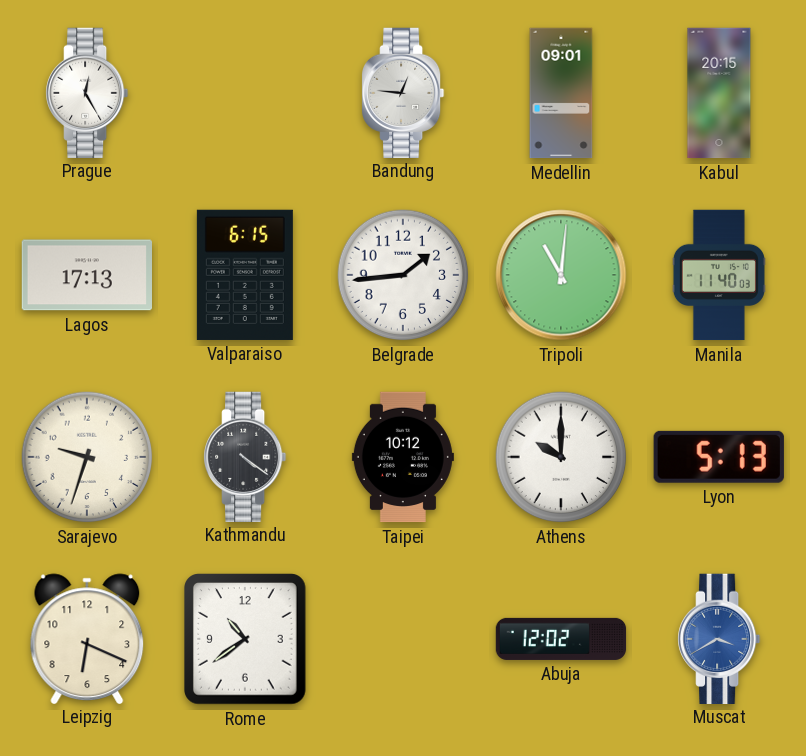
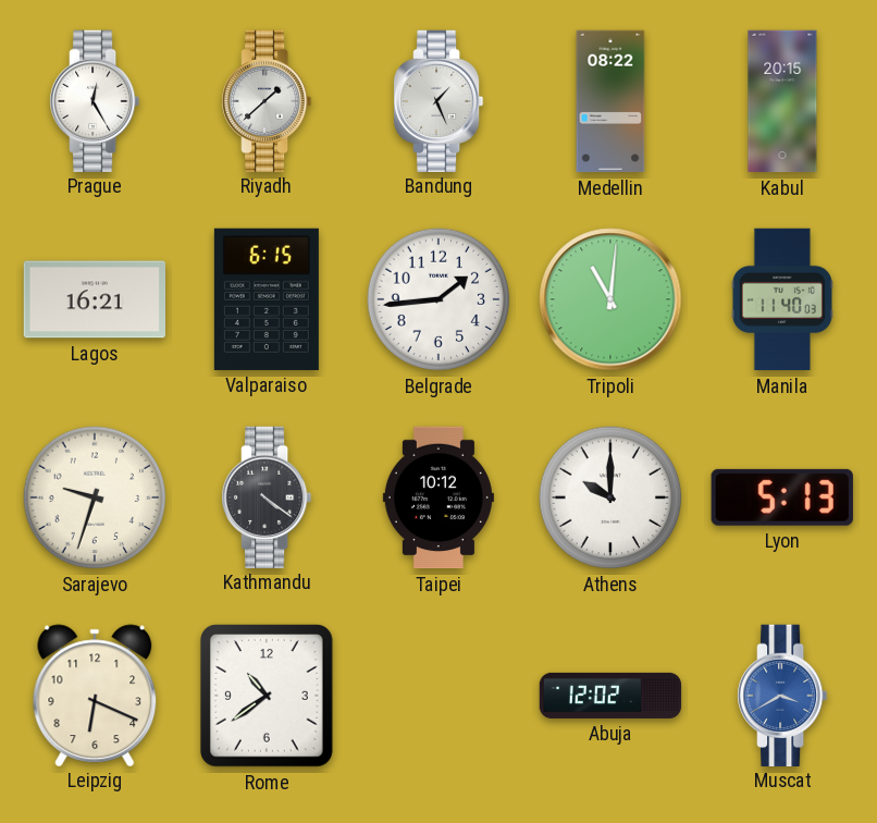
Riyadh: none -> 1:38 (268, 100)
Bandung: 12:46 -> 1:26 (440, 100)
Medellin: 09:01 -> 08:22 (610, 101)
Lagos: 17:13 -> 16:21 (94, 299)
